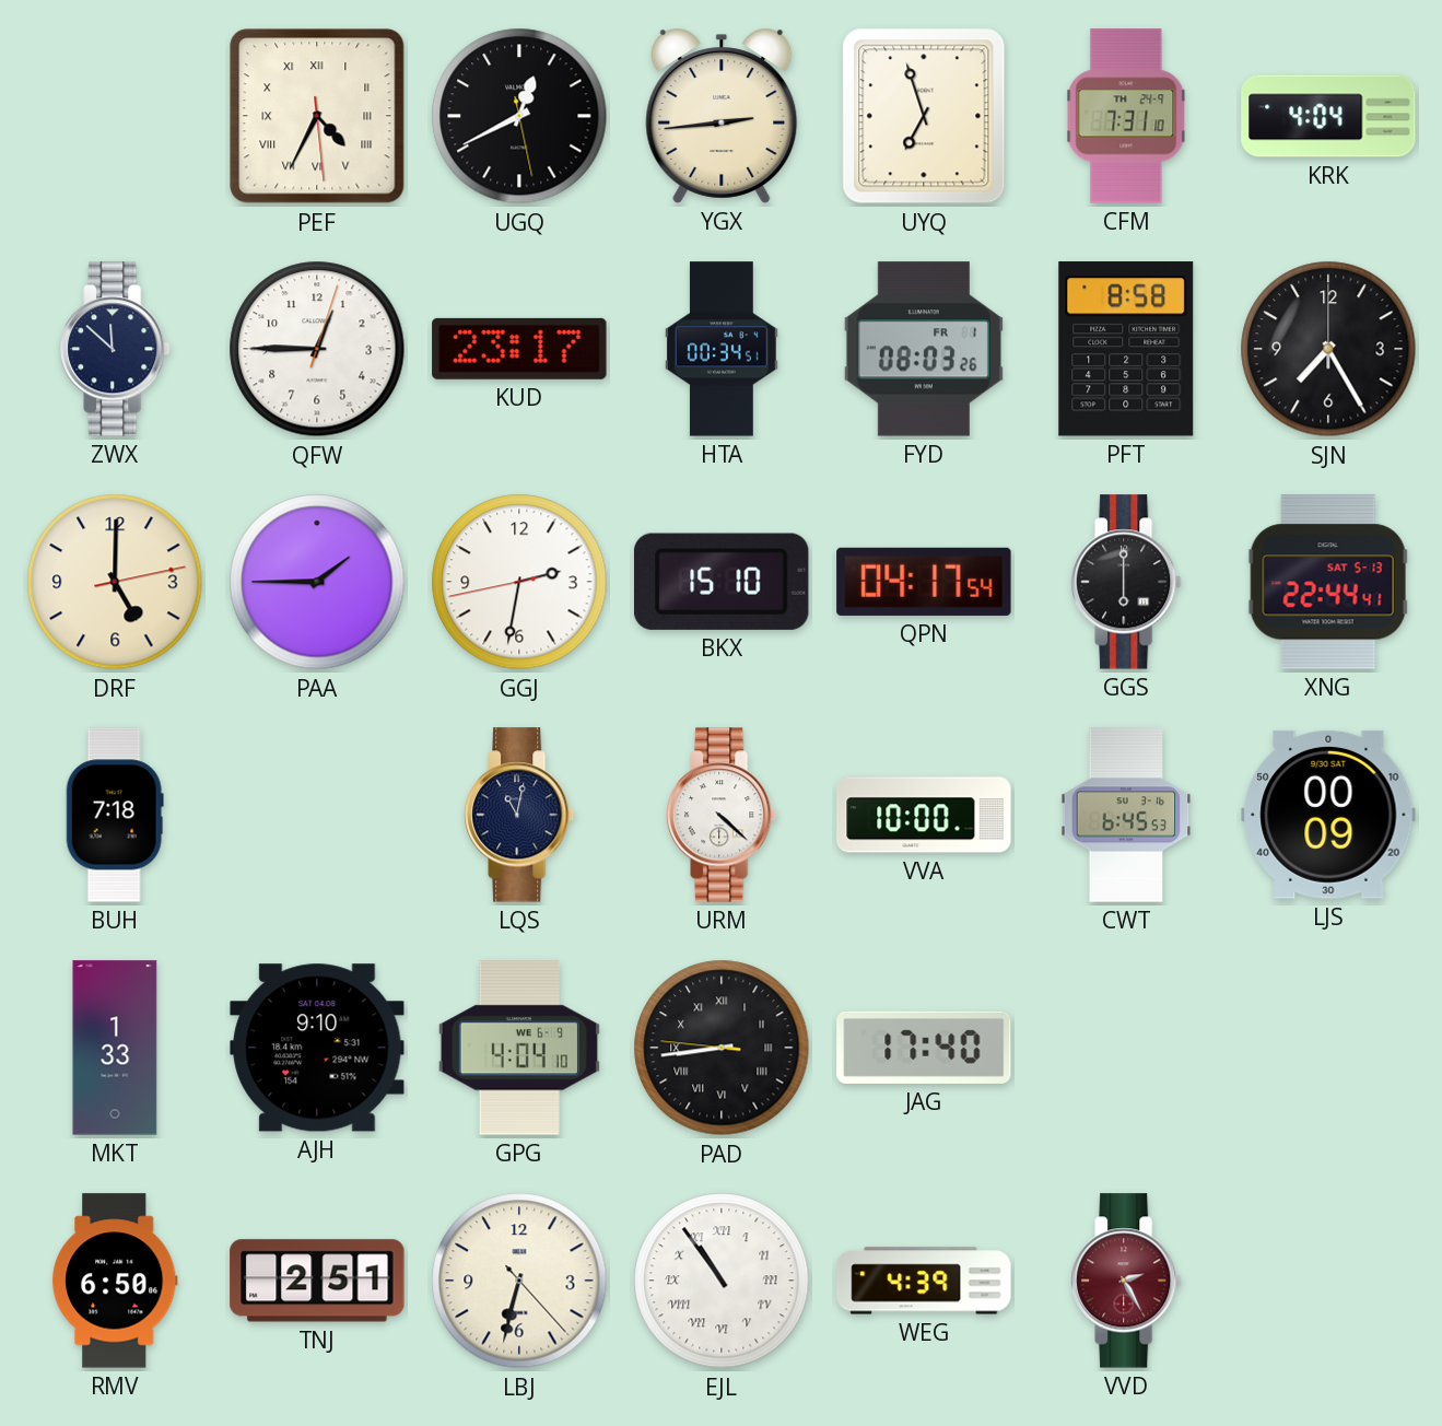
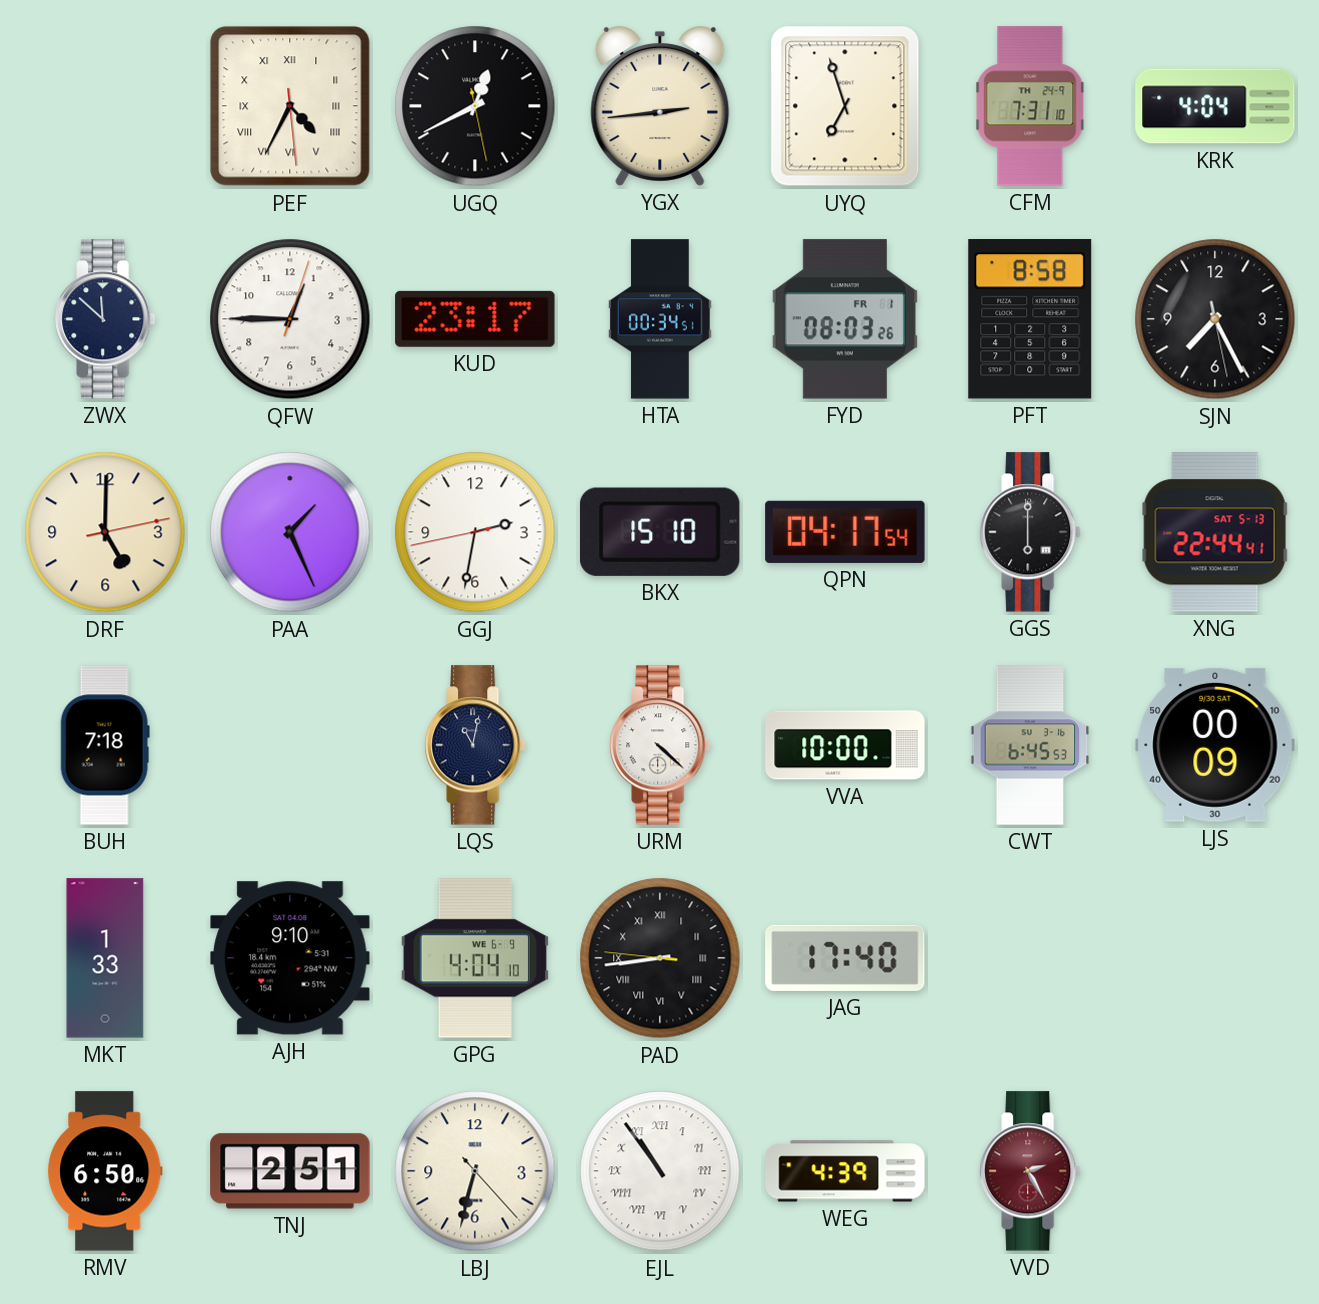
SJN: 7:25:00 -> 7:25:28 (1215, 319)
PAA: 1:45 -> 1:26 (290, 532)
